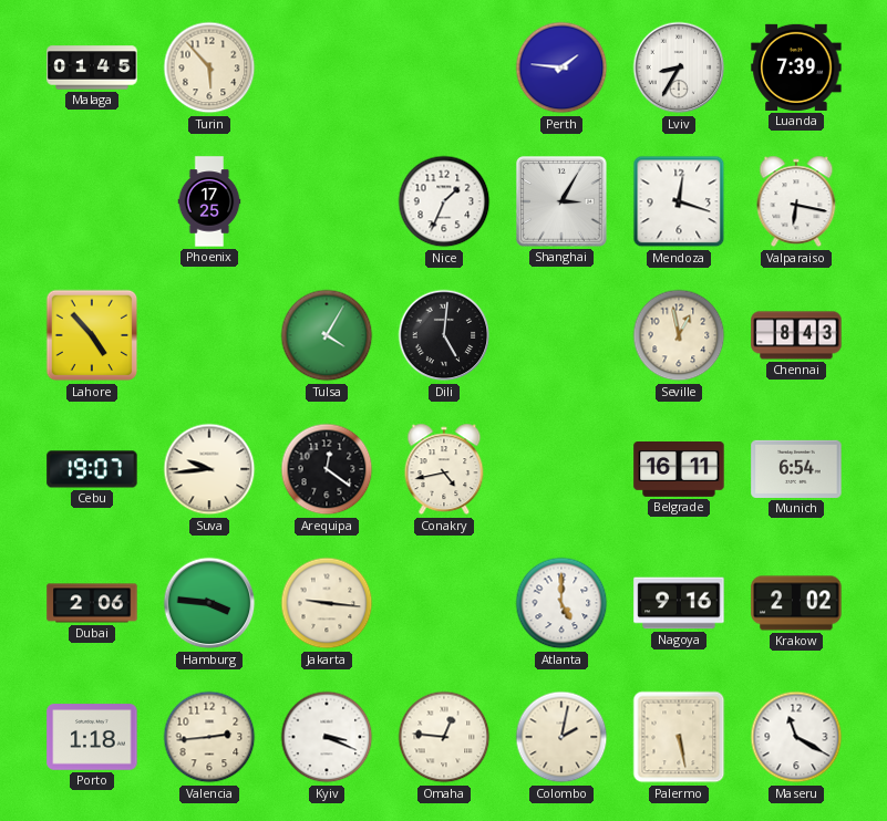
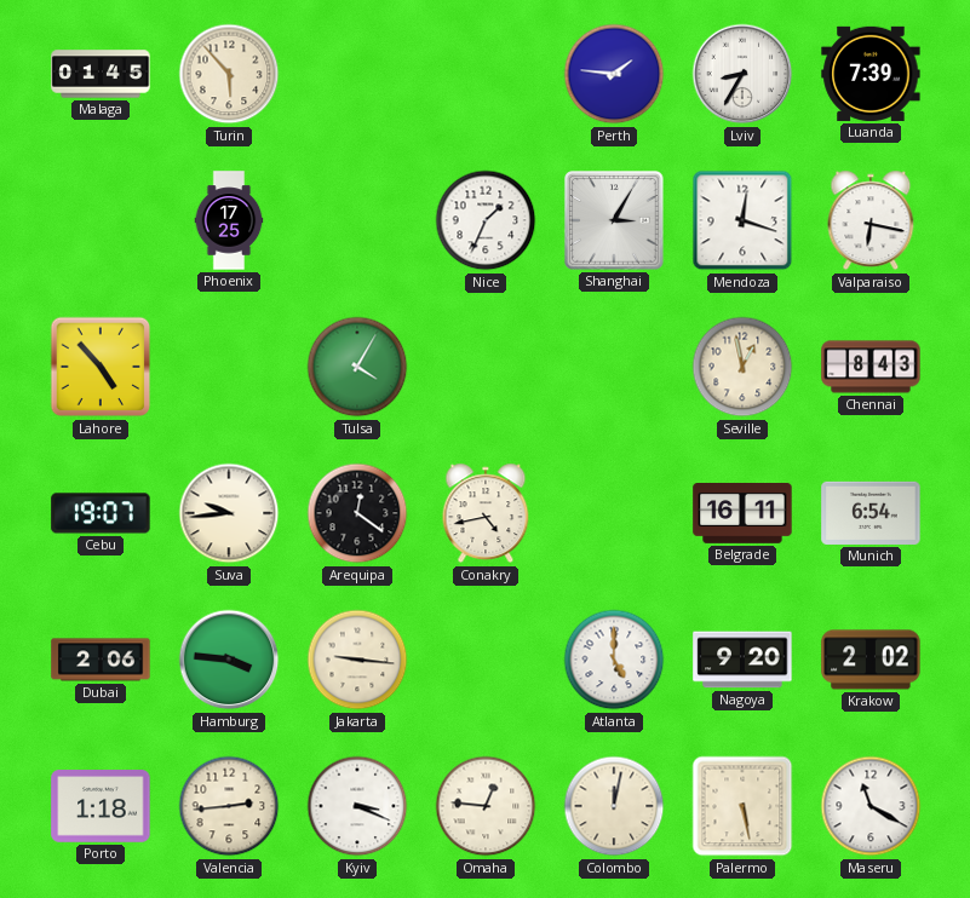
Dili: 5:01 -> none (444, 335)
Nagoya: 9:16 -> 9:20 (742, 660)
Colombo: 2:02 -> 12:02 (614, 806)
